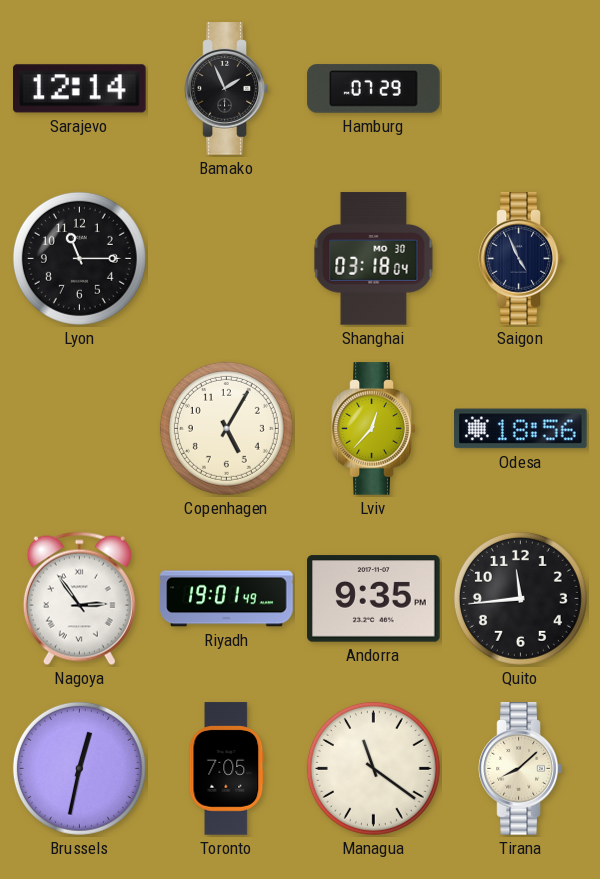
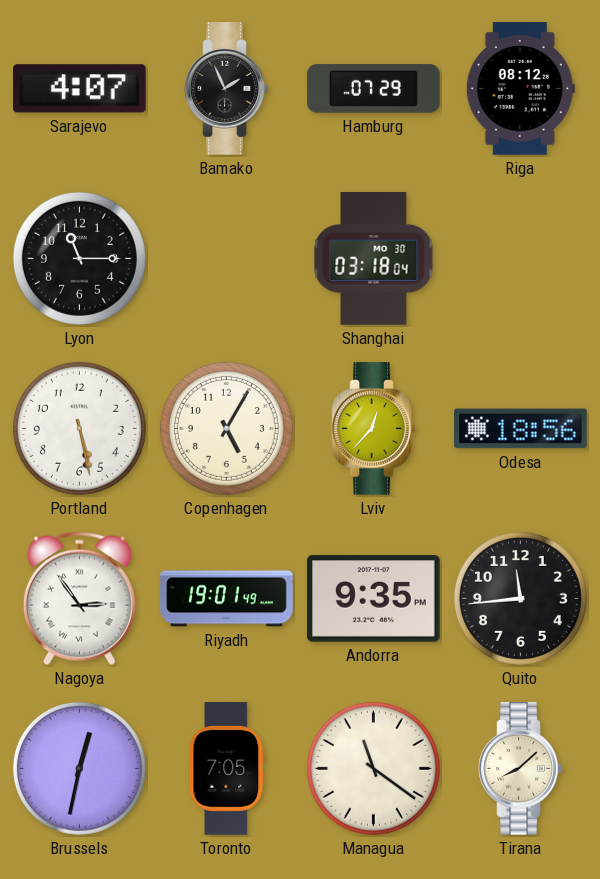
Sarajevo: 12:14 -> 4:07 (80, 89)
Riga: none -> 08:12 (520, 89)
Saigon: 4:56 -> none (521, 259)
Portland: none -> 5:28 (79, 428)
